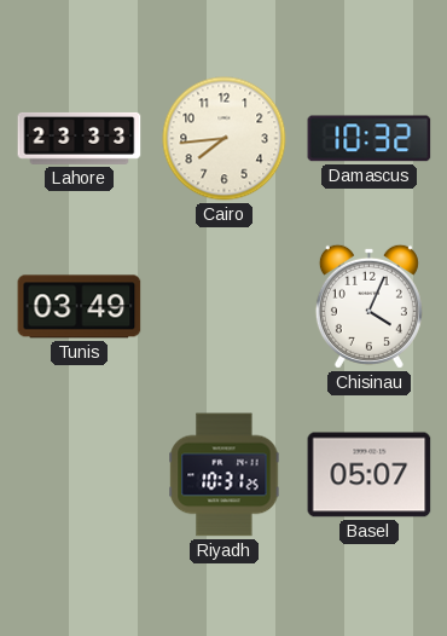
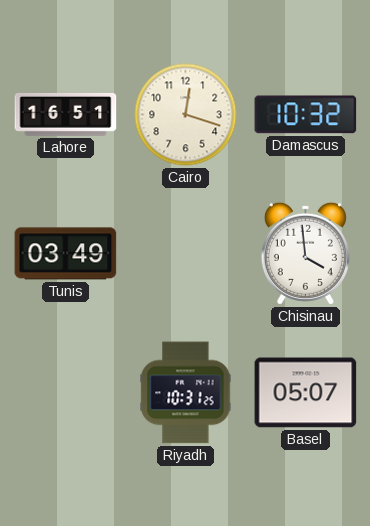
Lahore: 23:33 -> 16:51 (66, 114)
Cairo: 7:44 -> 12:18 (186, 115)
Chisinau: 4:04 -> 3:59 (305, 253)
